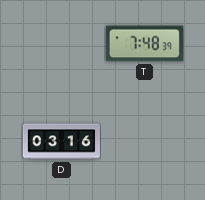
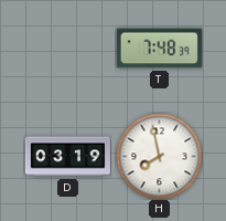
D: 03:16 -> 03:19 (67, 157)
H: none -> 7:58 (159, 156)
